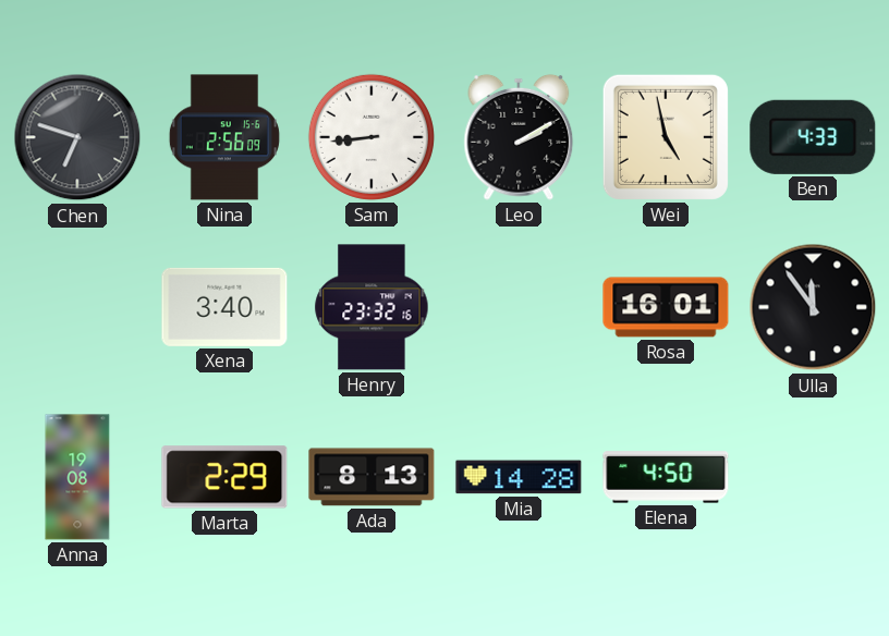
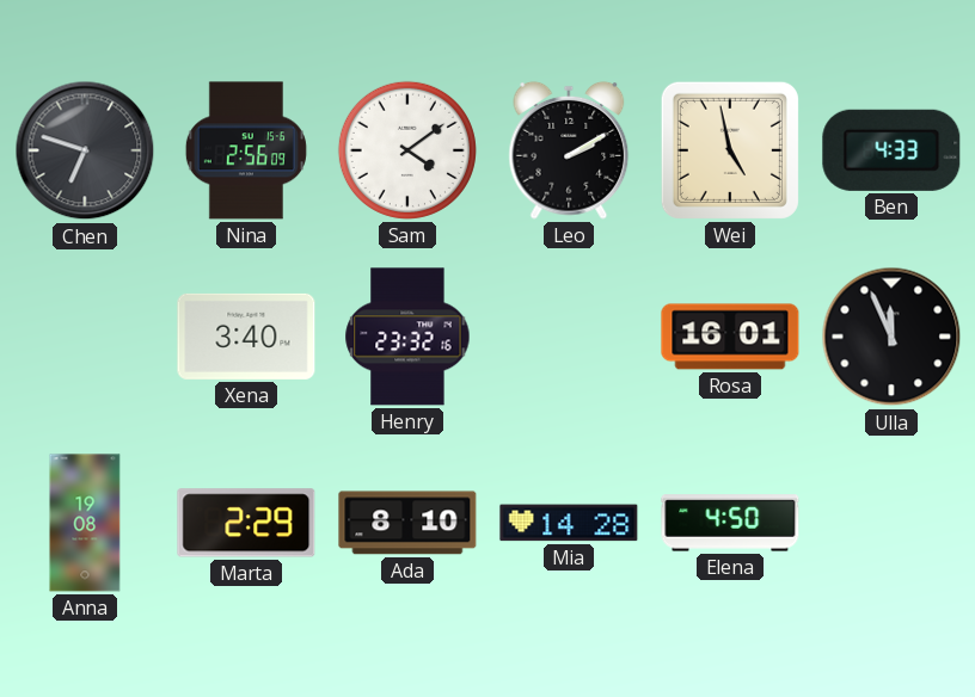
Sam: 8:44 -> 4:09 (407, 150)
Ulla: 11:54 -> 11:56 (891, 337)
Ada: 8:13 -> 8:10 (407, 523)
